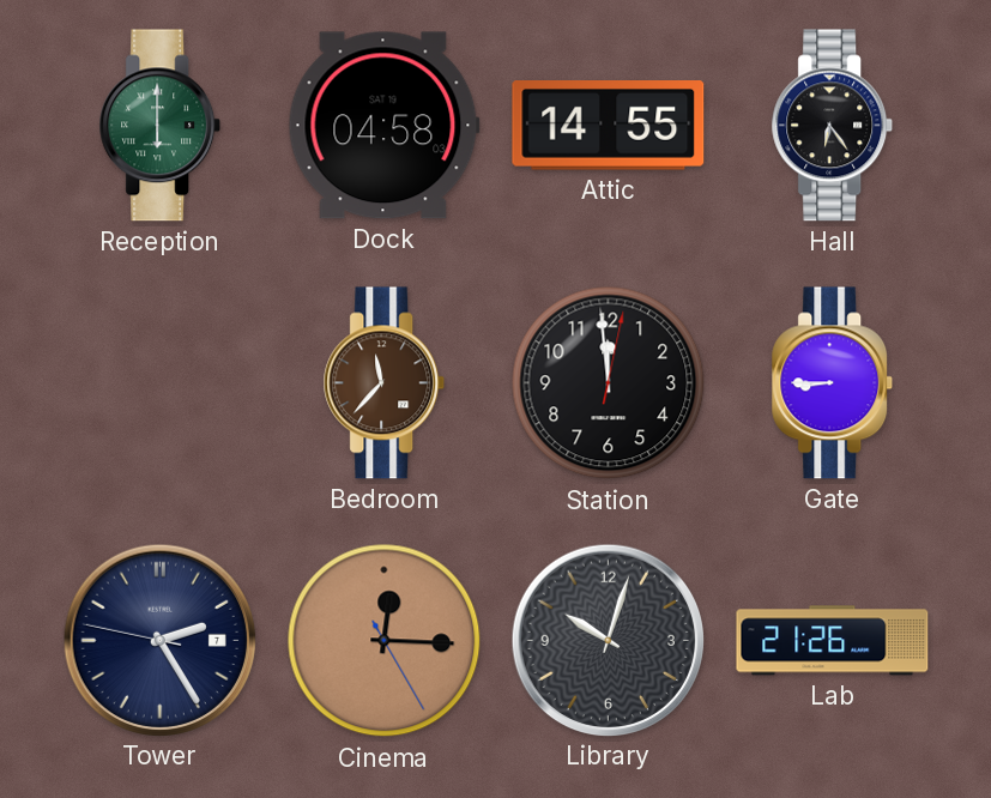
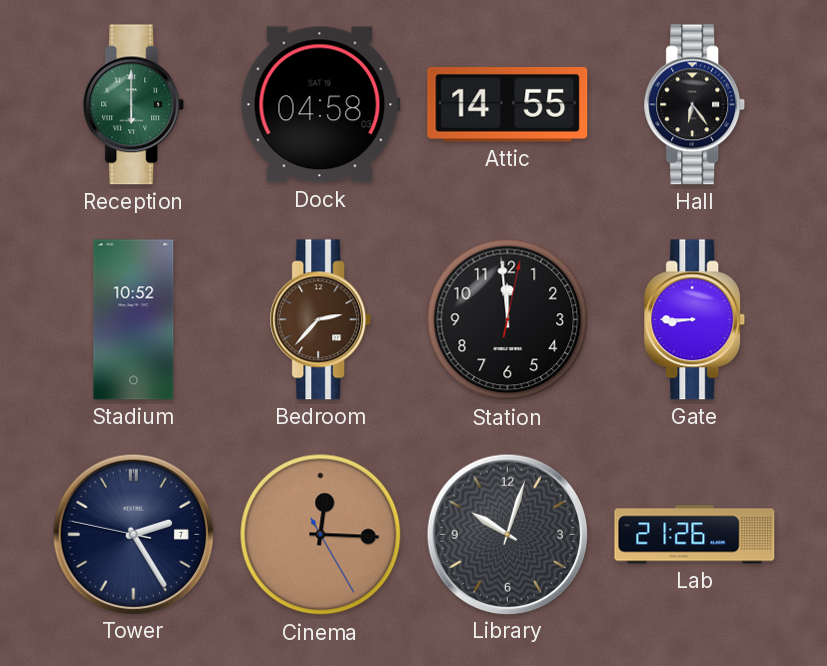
Stadium: none -> 10:52 (134, 320)
Bedroom: 11:37 -> 2:37 (321, 320)
